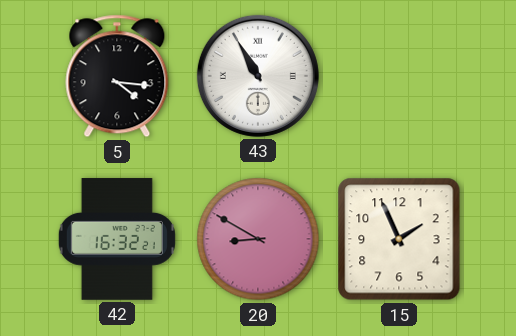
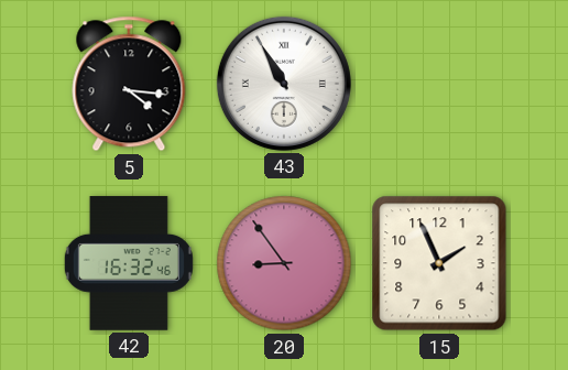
42: 16:32:21 -> 16:32:46 (129, 263)
20: 8:50 -> 8:54 (284, 263)
